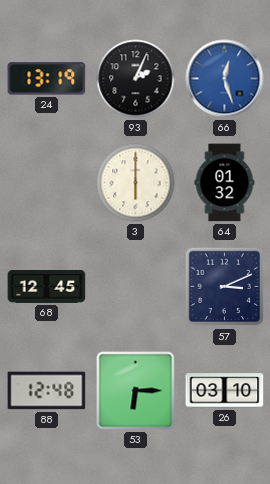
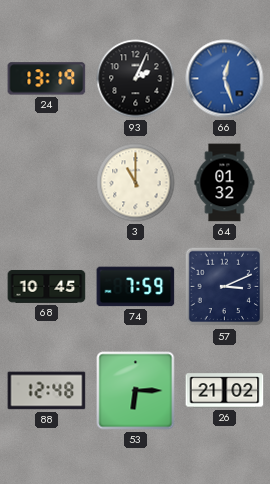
3: 6:00 -> 11:00 (136, 183)
68: 12:45 -> 10:45 (47, 286)
74: none -> 7:59 (136, 287)
26: 03:10 -> 21:02 (225, 391)
